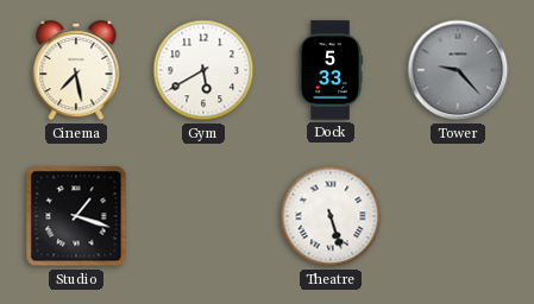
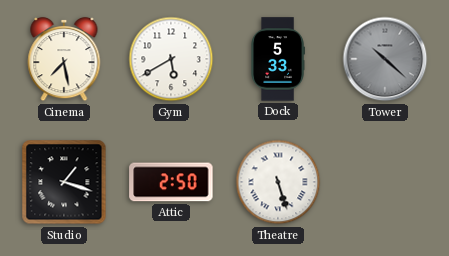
Tower: 9:23 -> 10:22 (385, 59)
Attic: none -> 2:50 (171, 182)
